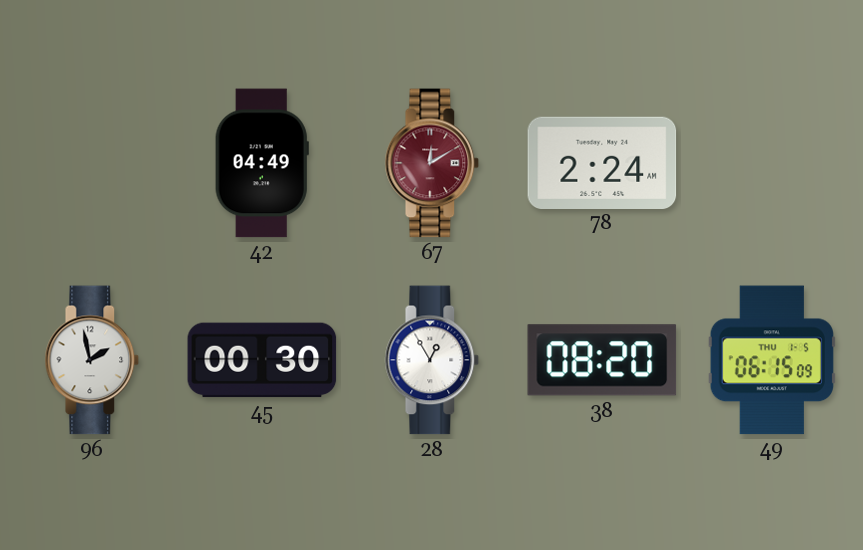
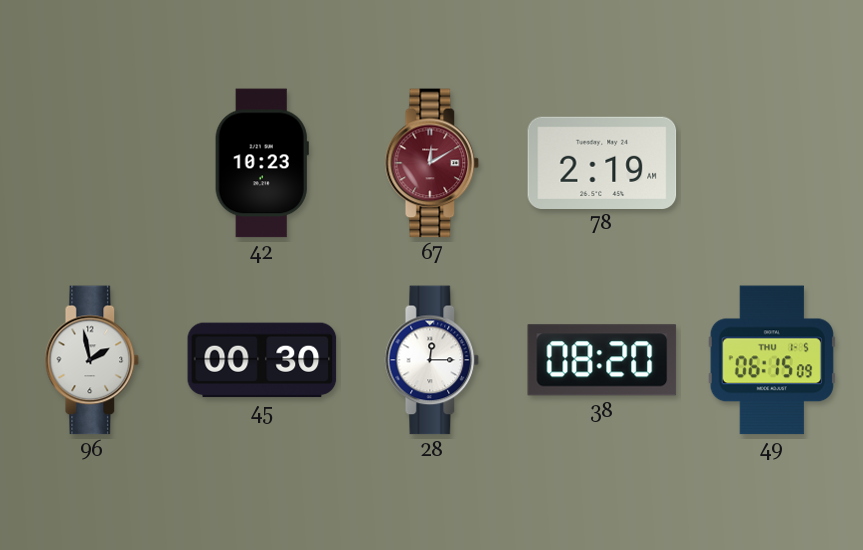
42: 04:49 -> 10:23 (262, 163)
78: 2:24 -> 2:19 (602, 162)
28: 12:55 -> 12:15 (432, 360)
